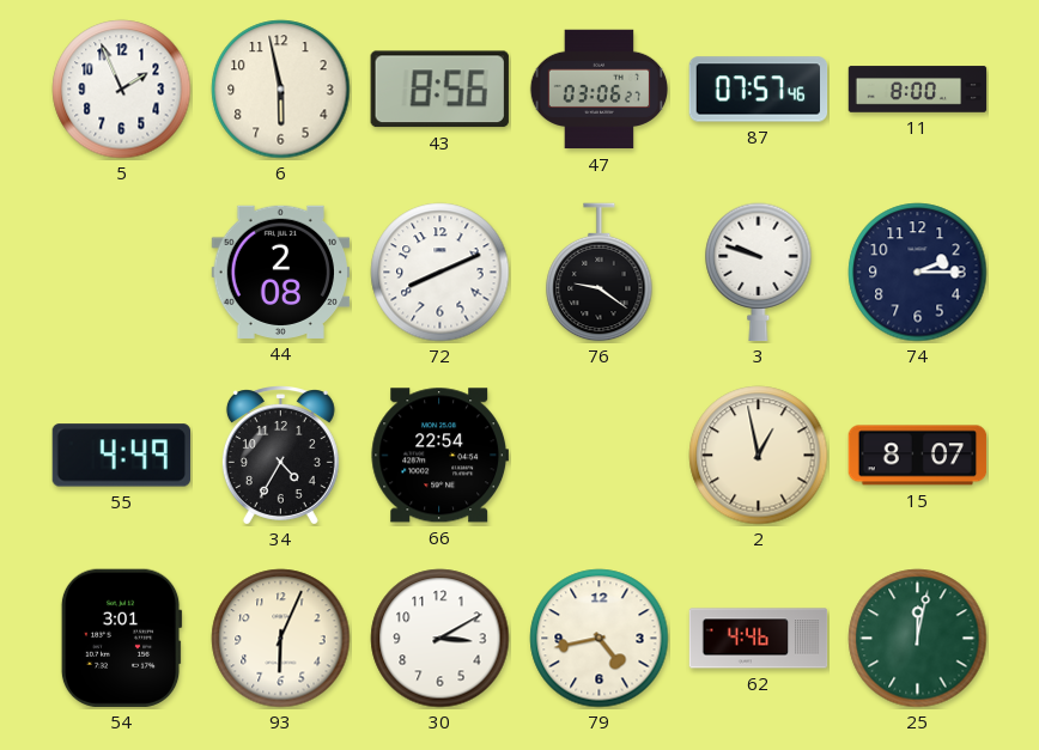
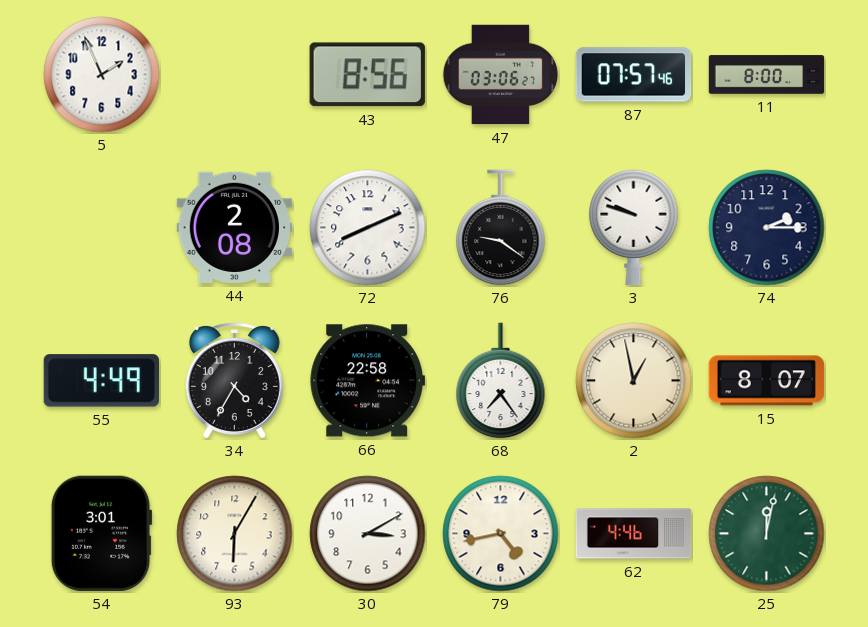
6: 5:58 -> none (281, 90)
66: 22:54 -> 22:58 (367, 381)
68: none -> 7:24 (501, 381)
93: 6:04 -> 6:05 (235, 534)
